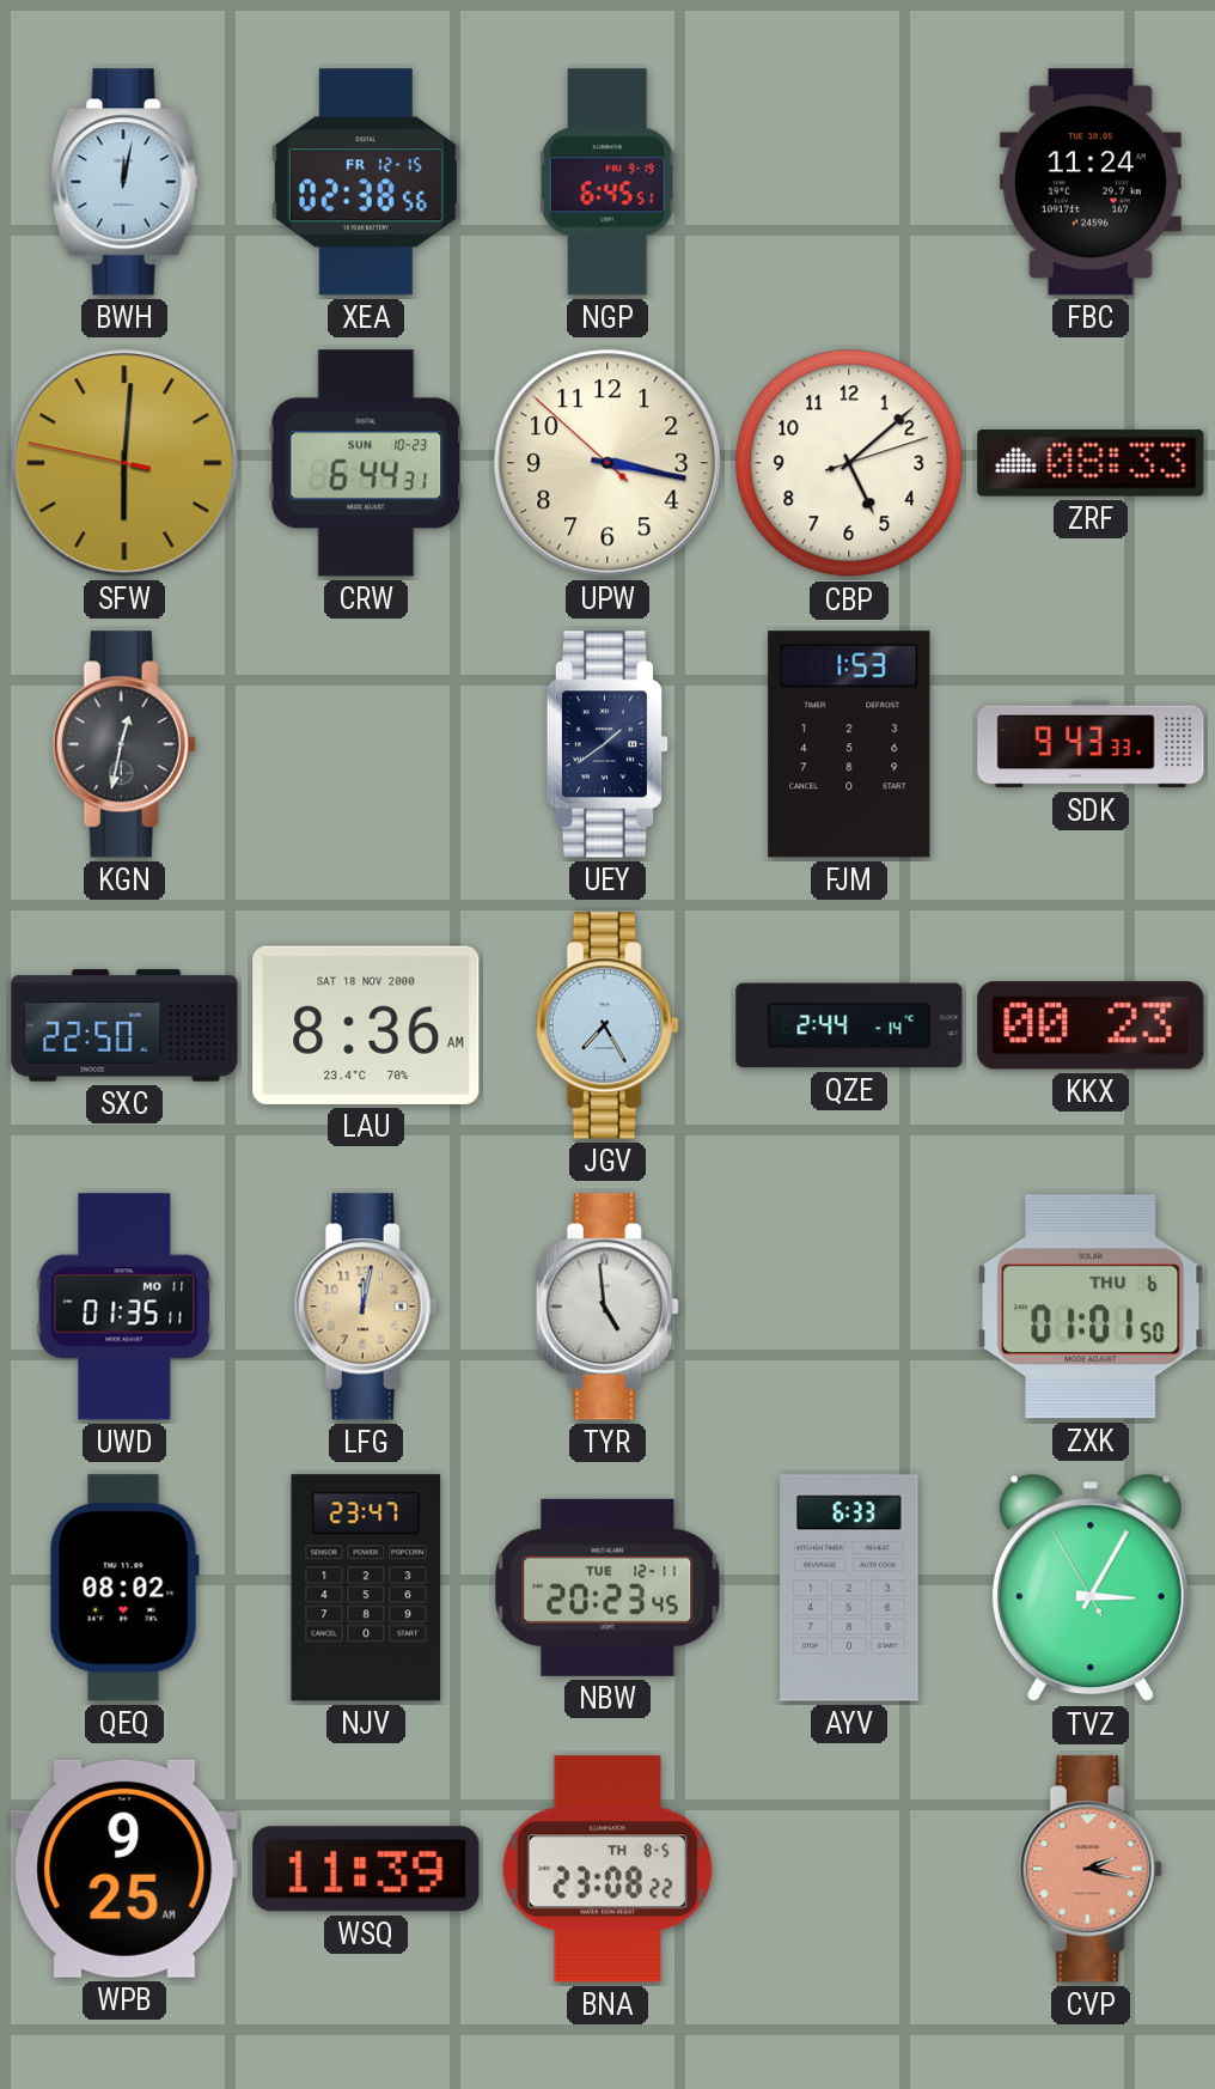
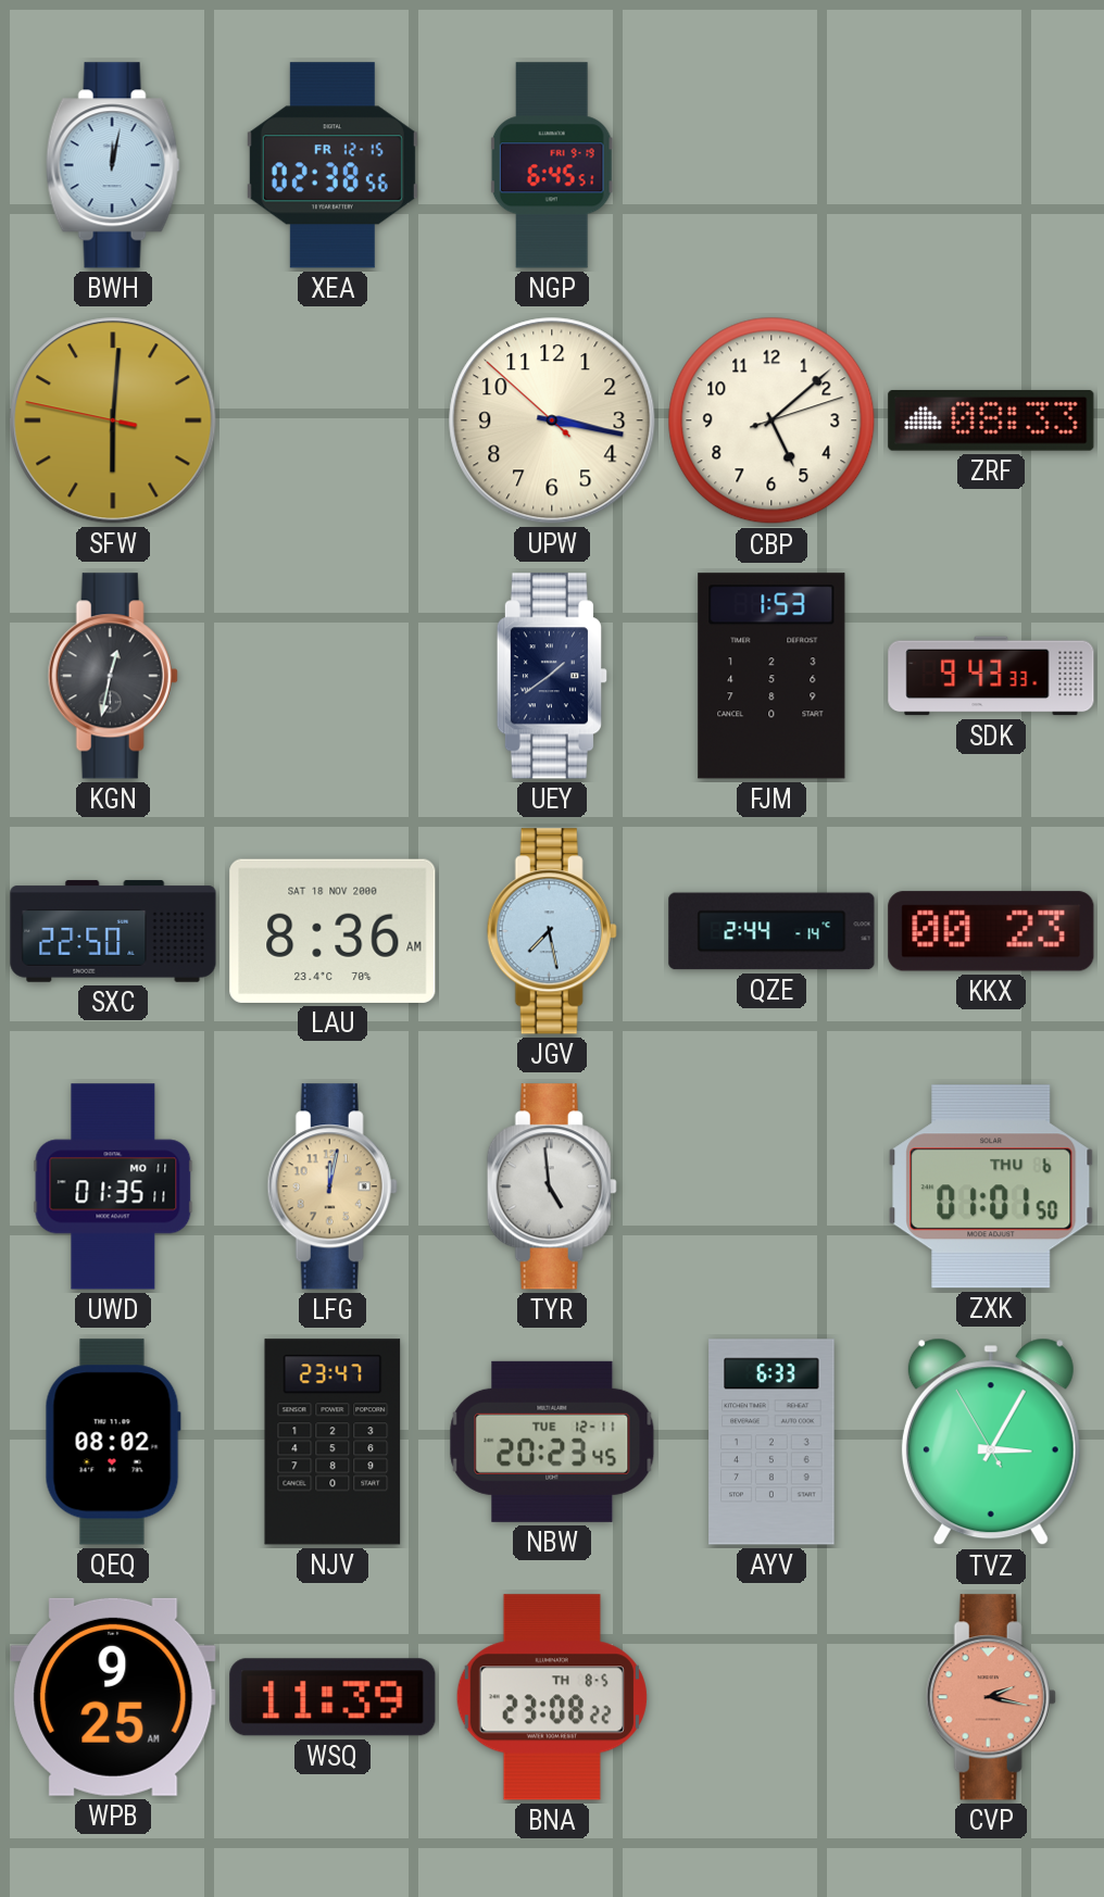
FBC: 11:24 -> none (1091, 182)
CRW: 6:44 -> none (366, 463)
JGV: 7:25 -> 7:28 (552, 931)
